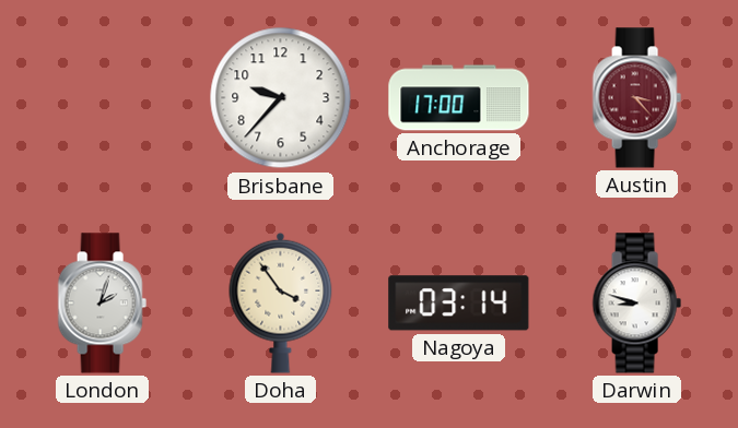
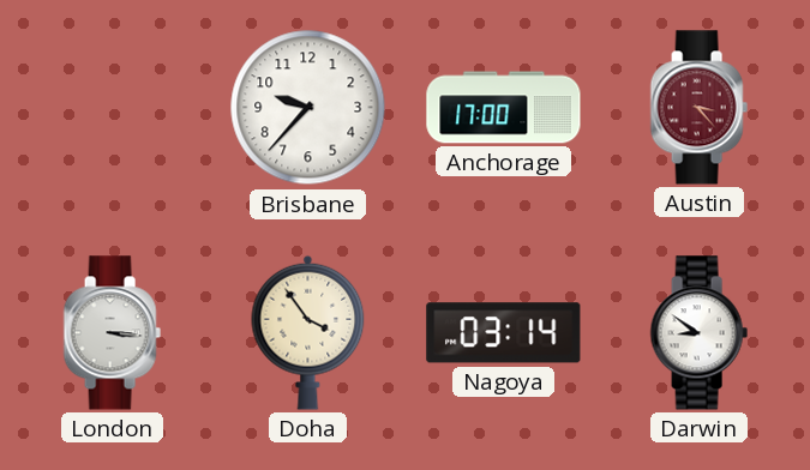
London: 2:03 -> 3:16 (112, 333)
Darwin: 8:48 -> 8:51 (698, 333)
